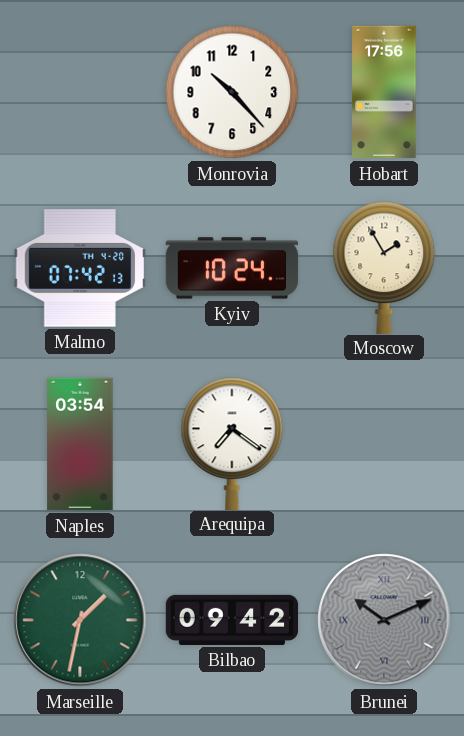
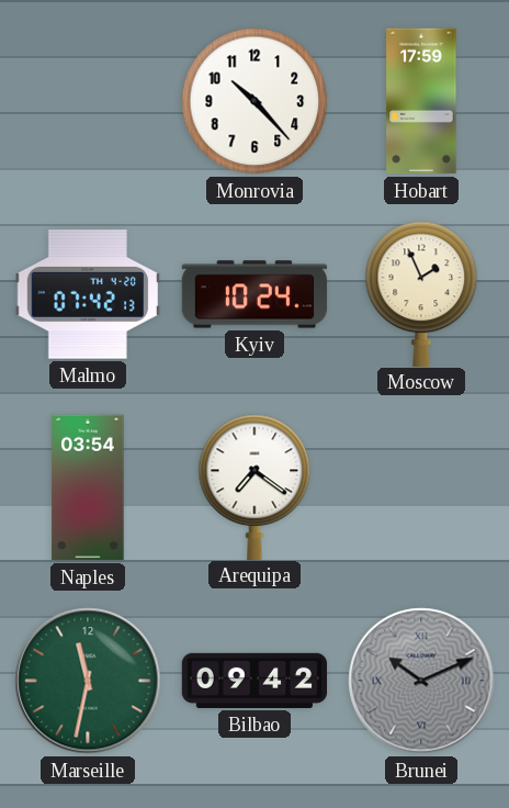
Hobart: 17:56 -> 17:59 (421, 101)
Moscow: 1:55 -> 1:56 (421, 293)
Marseille: 1:32 -> 11:32 (88, 681)
